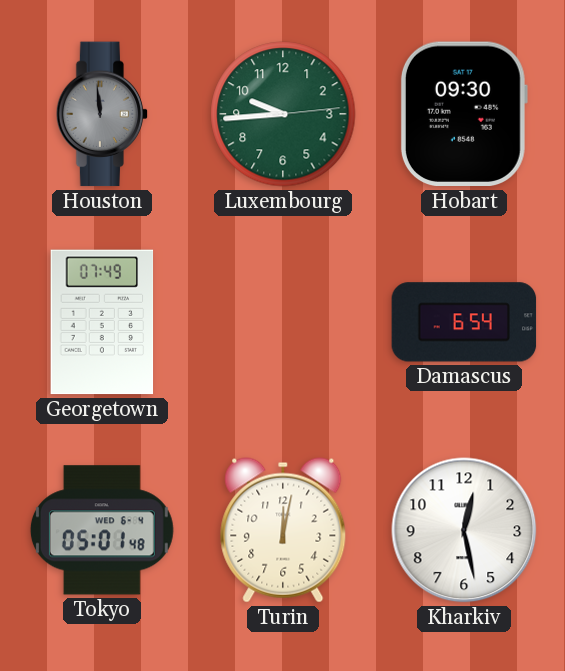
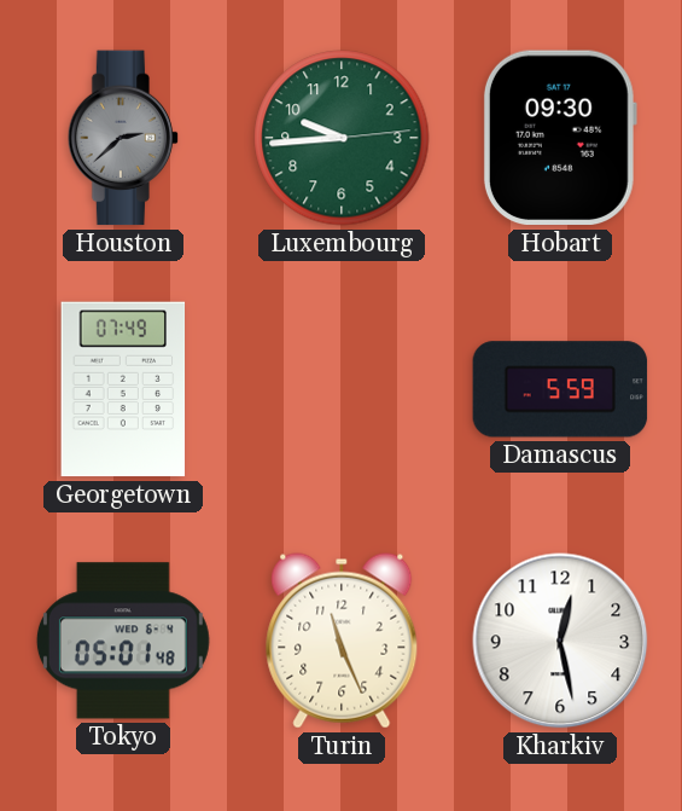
Houston: 11:59 -> 2:38 (123, 138)
Damascus: 6:54 -> 5:59 (560, 389)
Turin: 12:02 -> 11:26 (342, 641)
